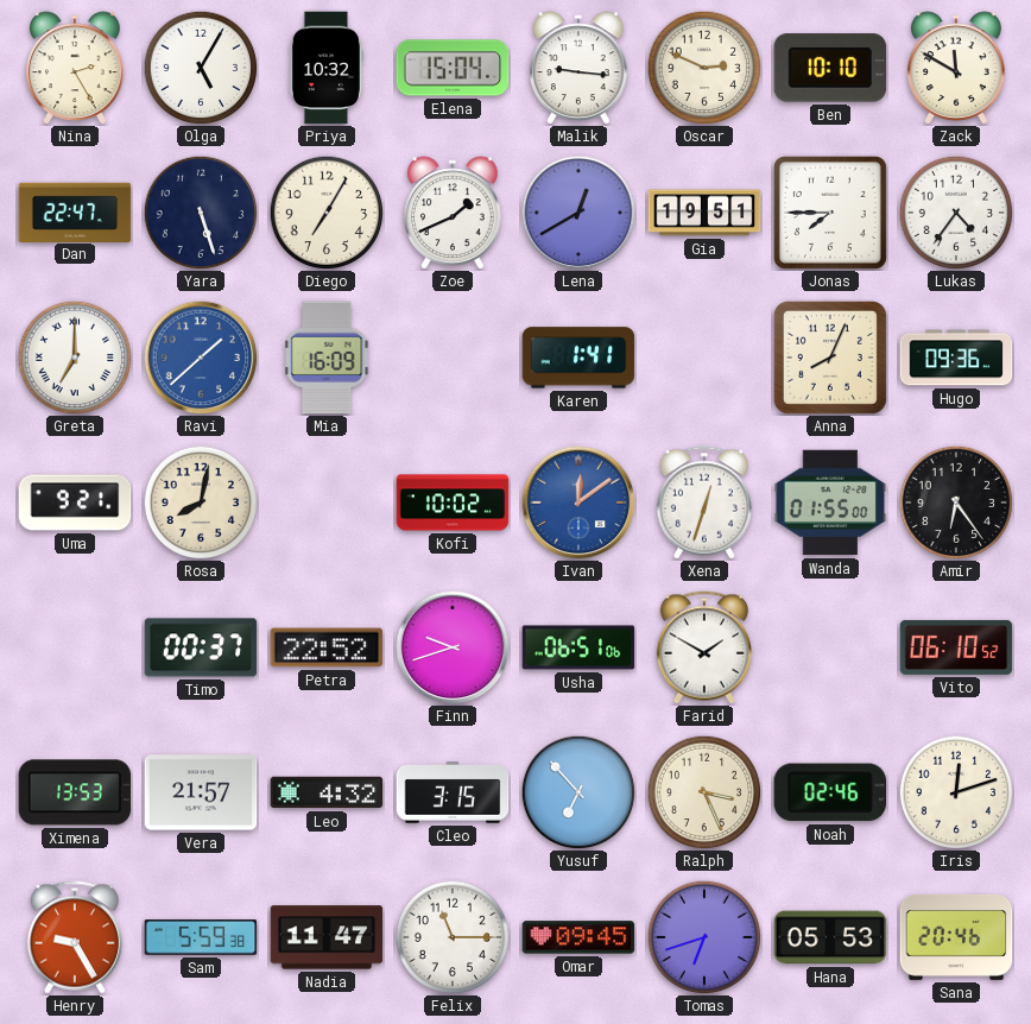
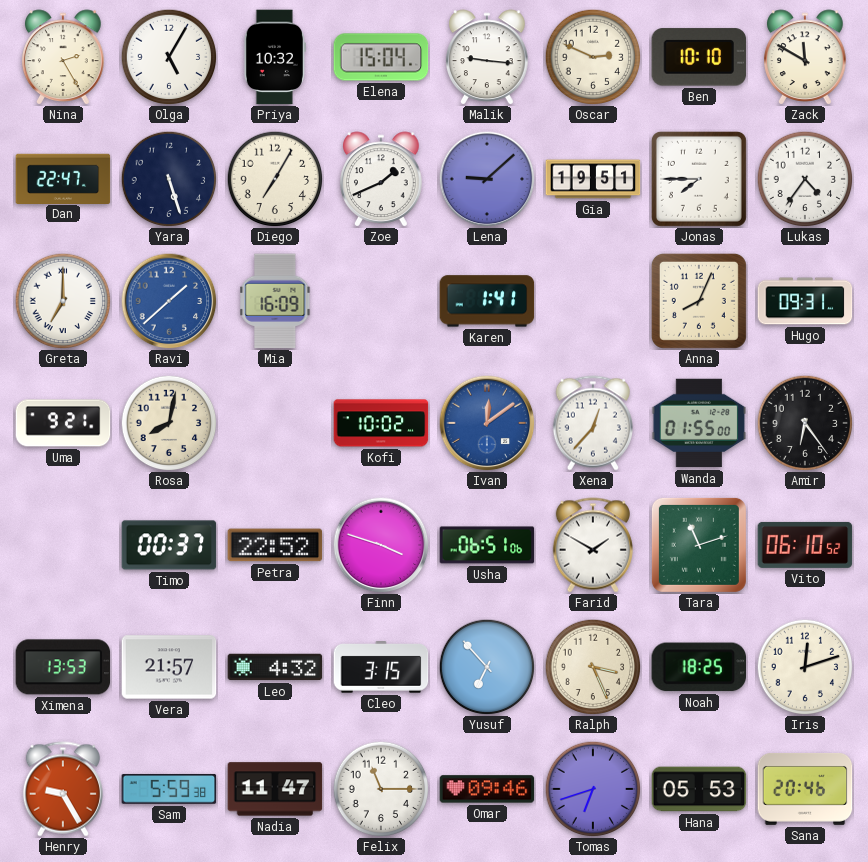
Lena: 12:40 -> 9:08 (487, 179)
Hugo: 09:36 -> 09:31 (805, 301)
Xena: 12:33 -> 12:37 (593, 423)
Finn: 9:42 -> 3:48 (381, 545)
Tara: none -> 11:12 (699, 545)
Noah: 02:46 -> 18:25 (699, 667)
Omar: 09:45 -> 09:46 (487, 789)
